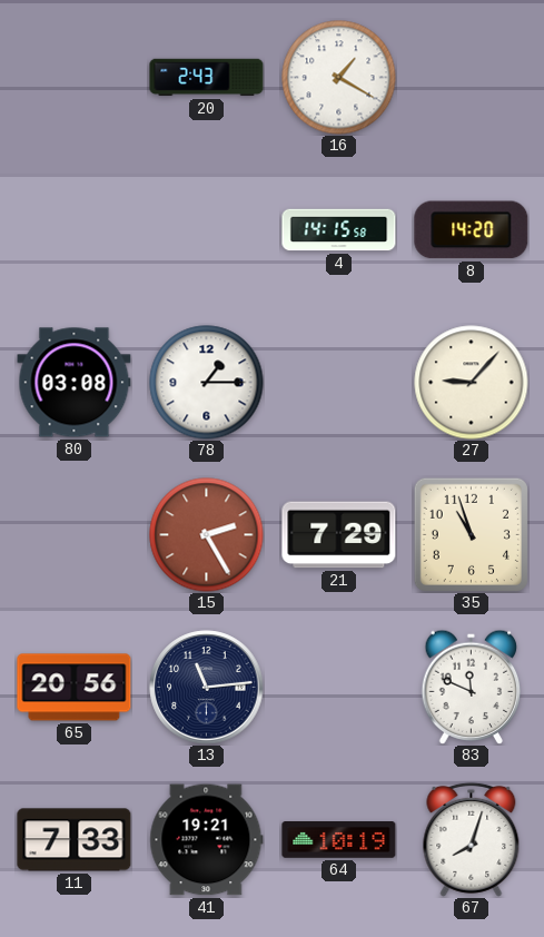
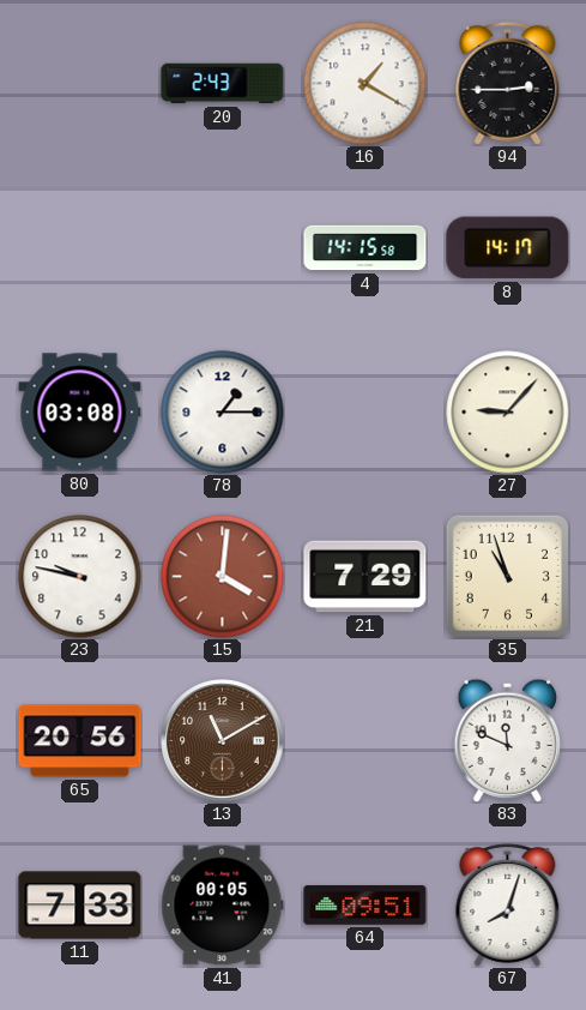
94: none -> 2:45 (508, 83)
8: 14:20 -> 14:17 (508, 248)
23: none -> 9:47 (80, 577)
15: 2:25 -> 4:01 (223, 577)
13: 11:14 -> 11:10 (223, 741)
13 dial: navy -> brown (223, 741)
41: 19:21 -> 00:05 (223, 906)
64: 10:19 -> 09:51 (366, 906)
